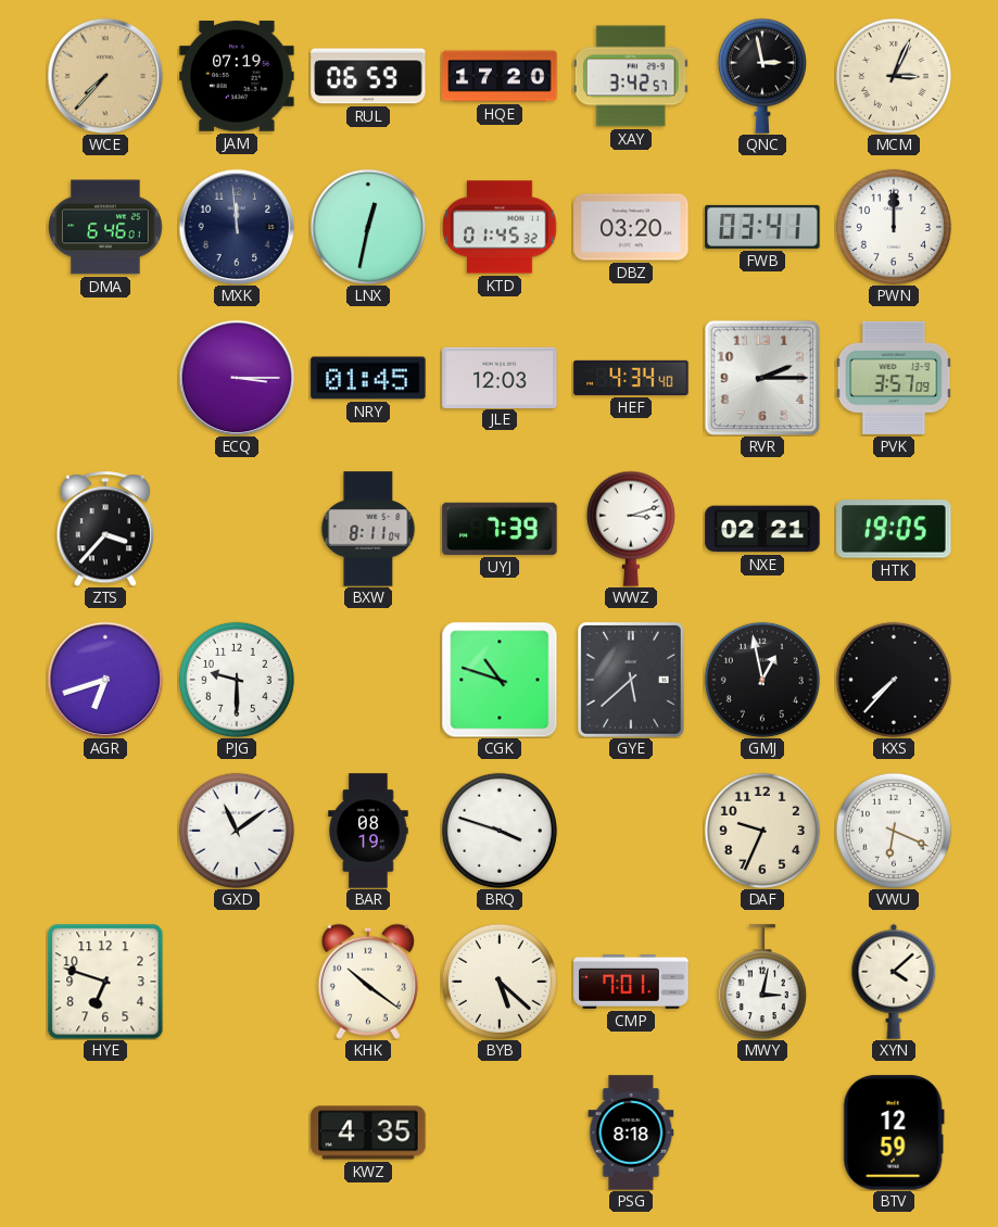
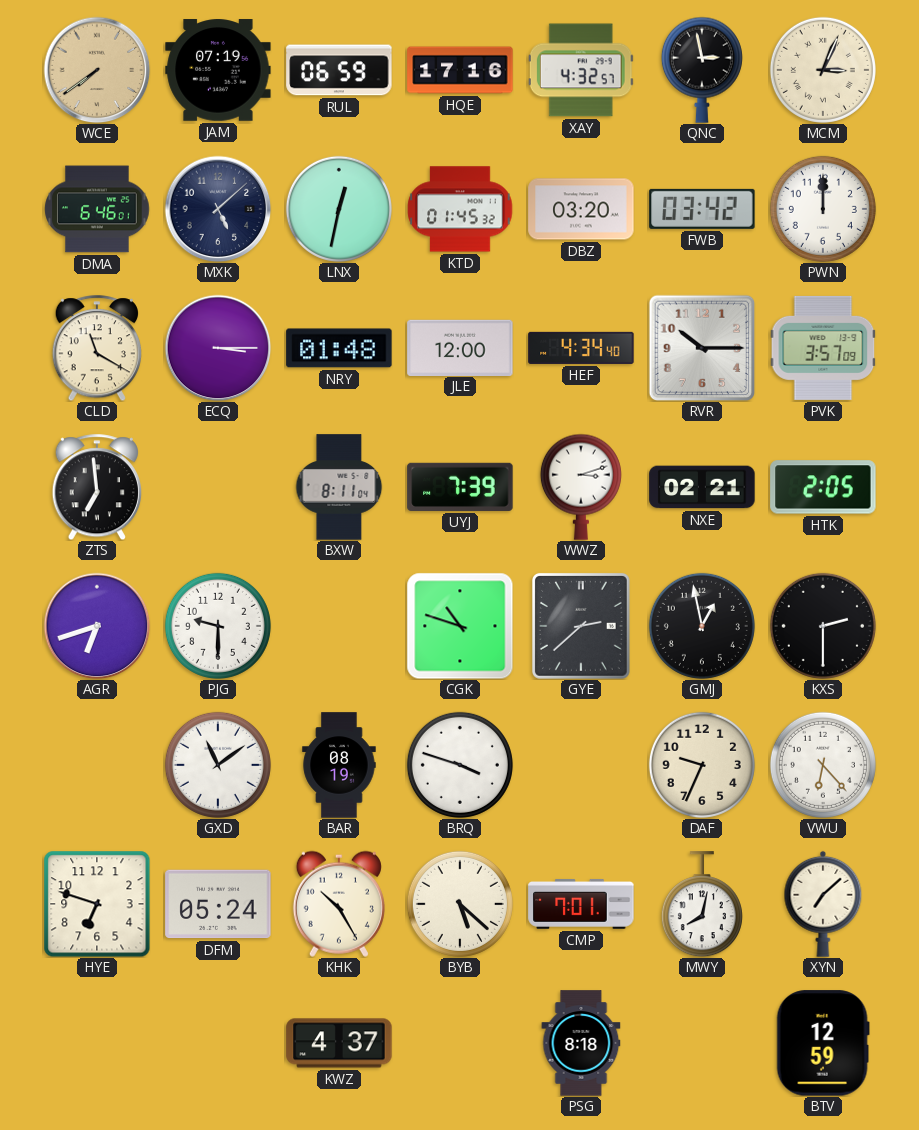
WCE: 7:37 -> 7:39 (97, 70)
HQE: 17:20 -> 17:16 (460, 70)
XAY: 3:42 -> 4:32 (581, 70)
MXK: 11:59 -> 5:08 (218, 209)
FWB: 03:41 -> 03:42 (702, 209)
CLD: none -> 11:20 (96, 348)
NRY: 01:45 -> 01:48 (339, 348)
JLE: 12:03 -> 12:00 (460, 347)
RVR: 2:15 -> 10:15 (702, 348)
ZTS: 3:37 -> 6:59 (96, 487)
HTK: 19:05 -> 2:05 (823, 487)
GYE: 5:38 -> 2:38 (581, 626)
KXS: 7:37 -> 2:30 (823, 626)
VWU: 6:19 -> 6:23 (823, 765)
DFM: none -> 05:24 (218, 904)
KHK: 10:21 -> 10:25 (339, 904)
MWY: 3:02 -> 8:02 (702, 904)
XYN: 4:08 -> 7:08 (823, 904)
KWZ: 4:35 -> 4:37 (339, 1043)
